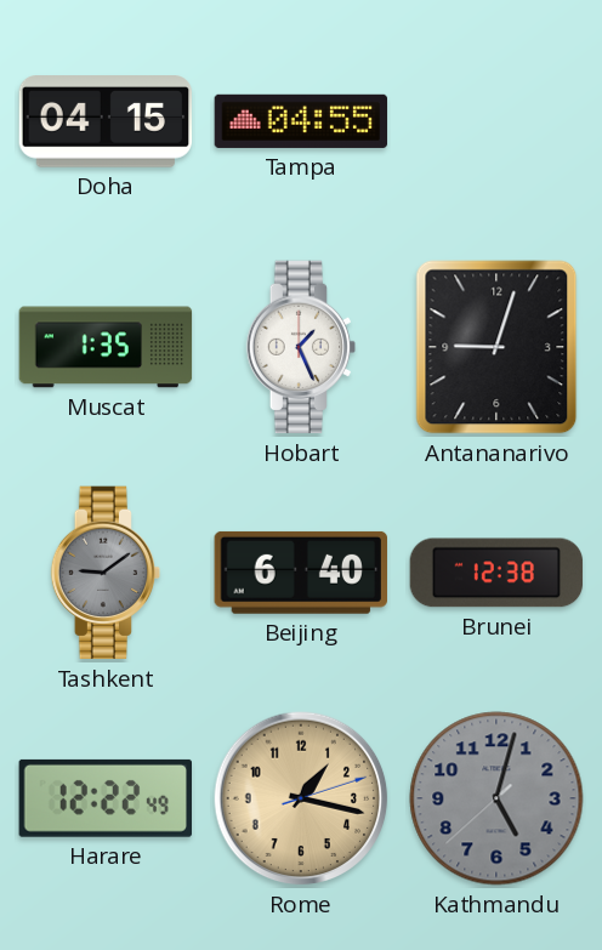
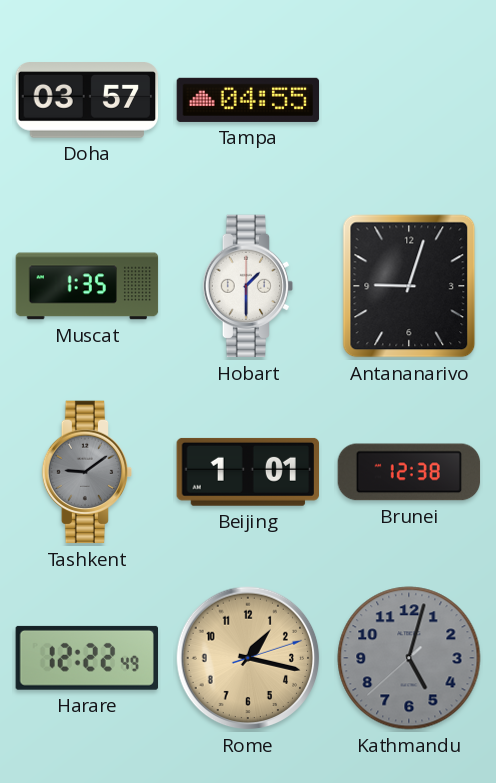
Doha: 04:15 -> 03:57 (87, 100)
Hobart: 1:26 -> 1:30 (248, 286)
Beijing: 6:40 -> 1:01 (247, 472)
